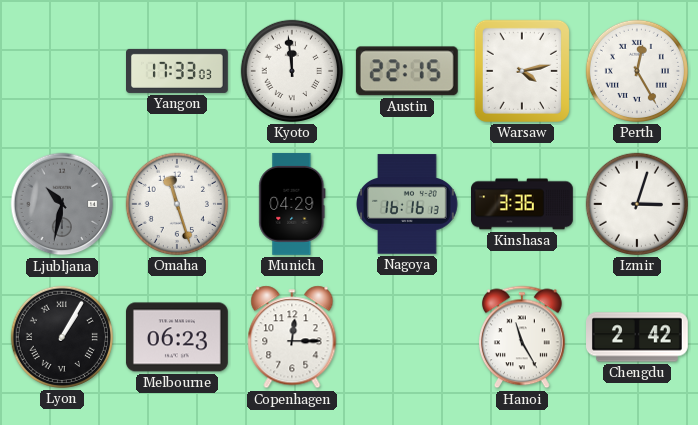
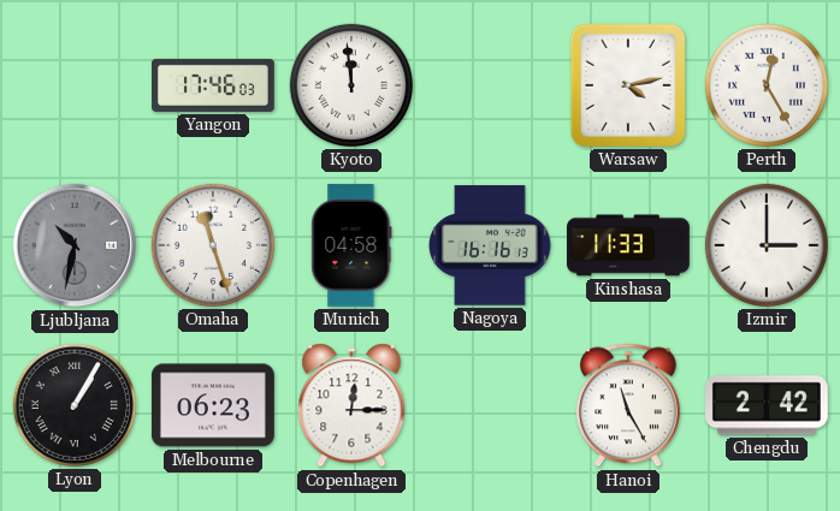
Yangon: 17:33 -> 17:46 (214, 85)
Austin: 22:15 -> none (407, 71)
Munich: 04:29 -> 04:58 (351, 245)
Kinshasa: 3:36 -> 11:33 (629, 245)
Izmir: 3:03 -> 3:00 (767, 245)
